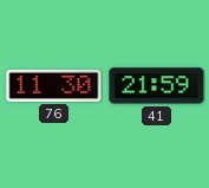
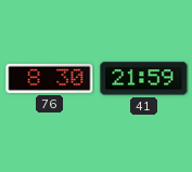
76: 11:30 -> 8:30 (50, 78)
